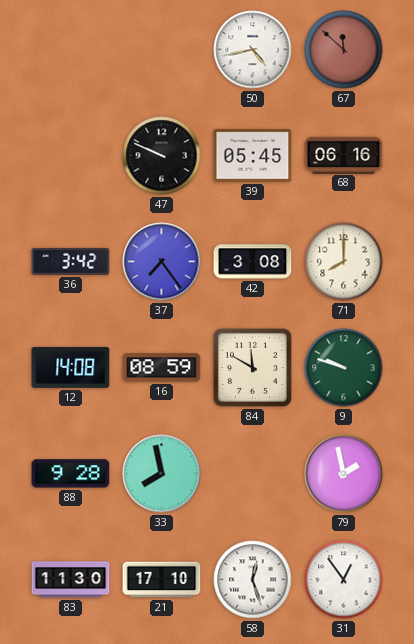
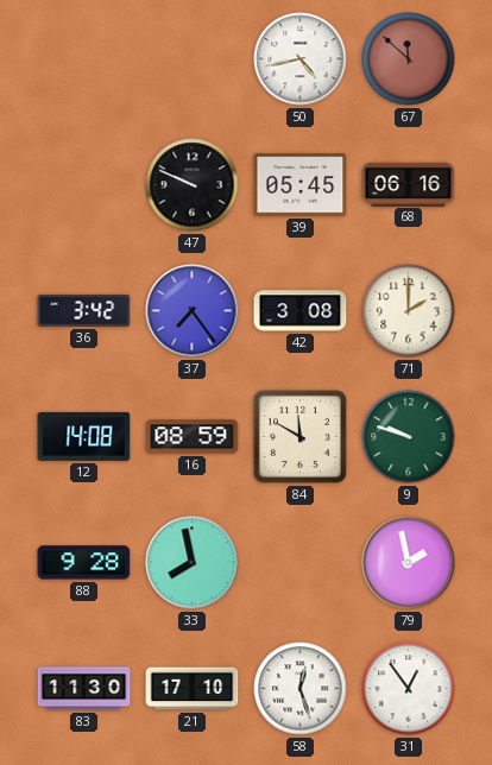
71: 8:00 -> 2:00 (409, 311)
